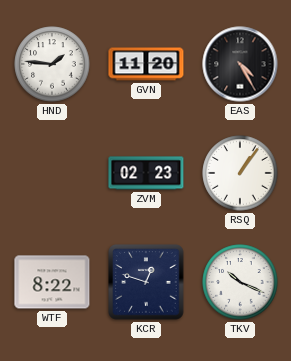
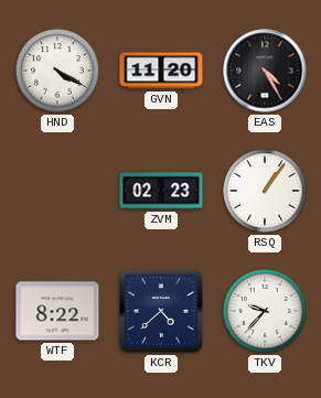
HND: 1:46 -> 4:20 (57, 71)
KCR: 12:48 -> 4:38 (161, 311)
TKV: 10:19 -> 9:37 (265, 311)
